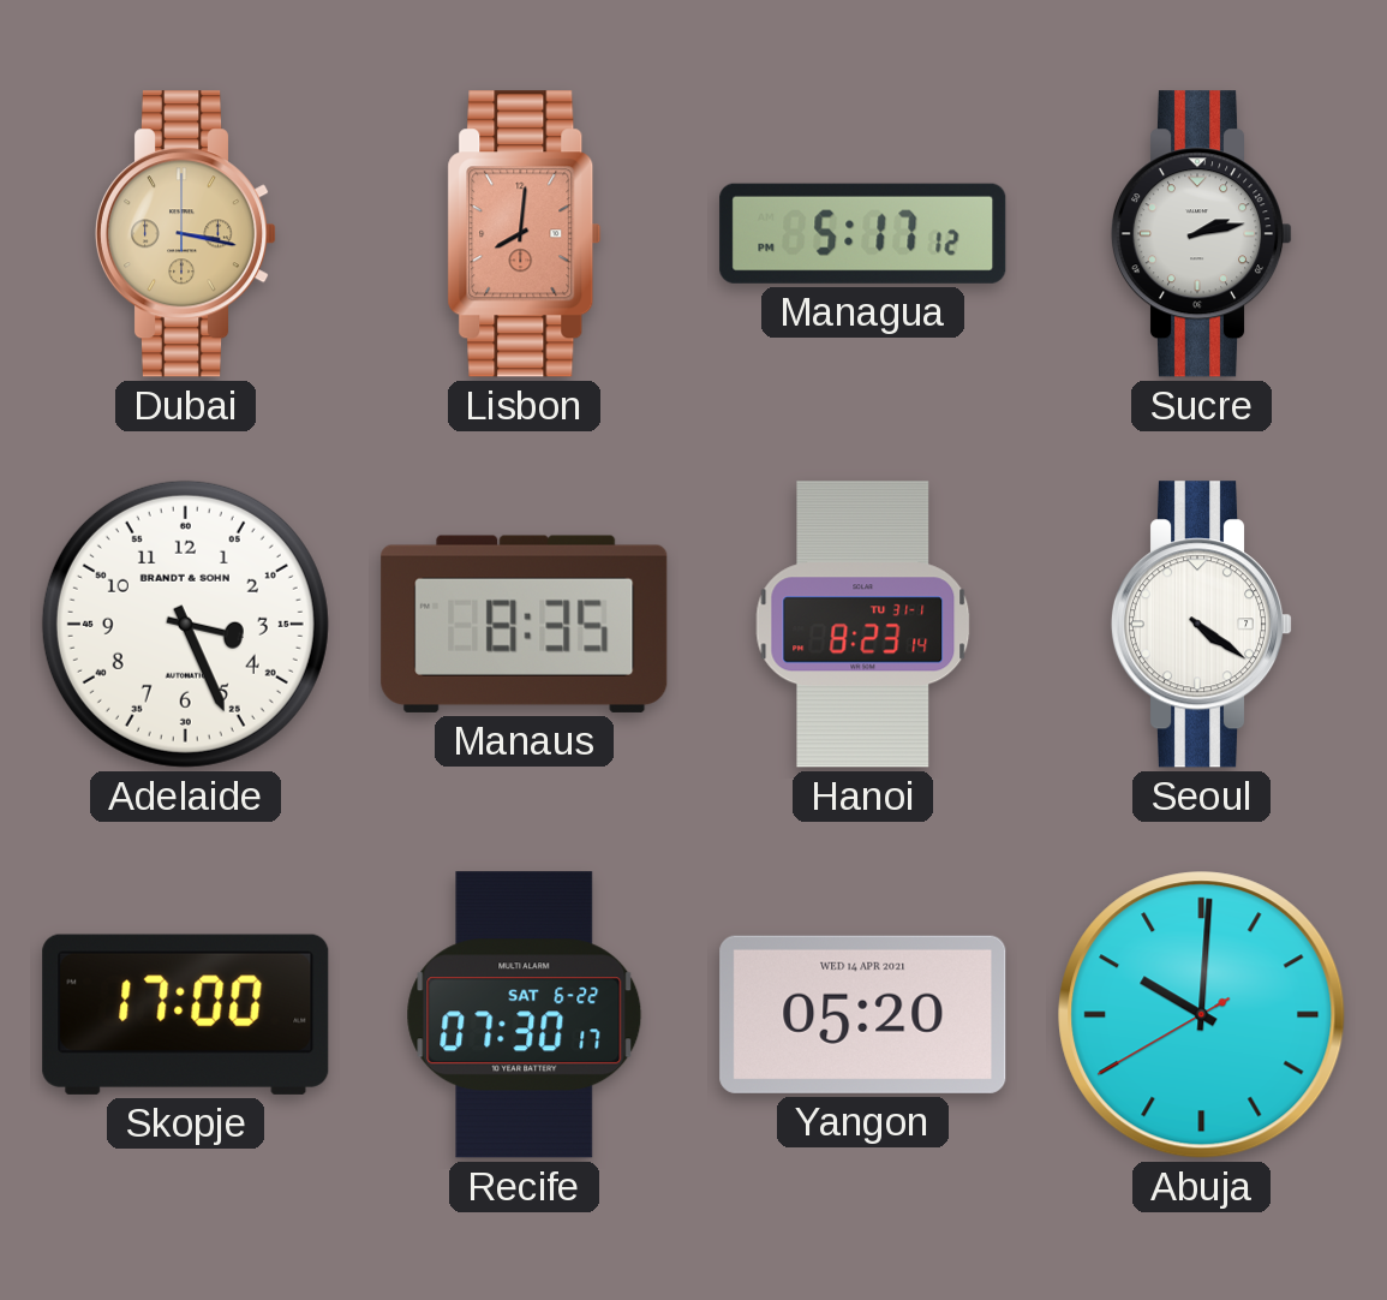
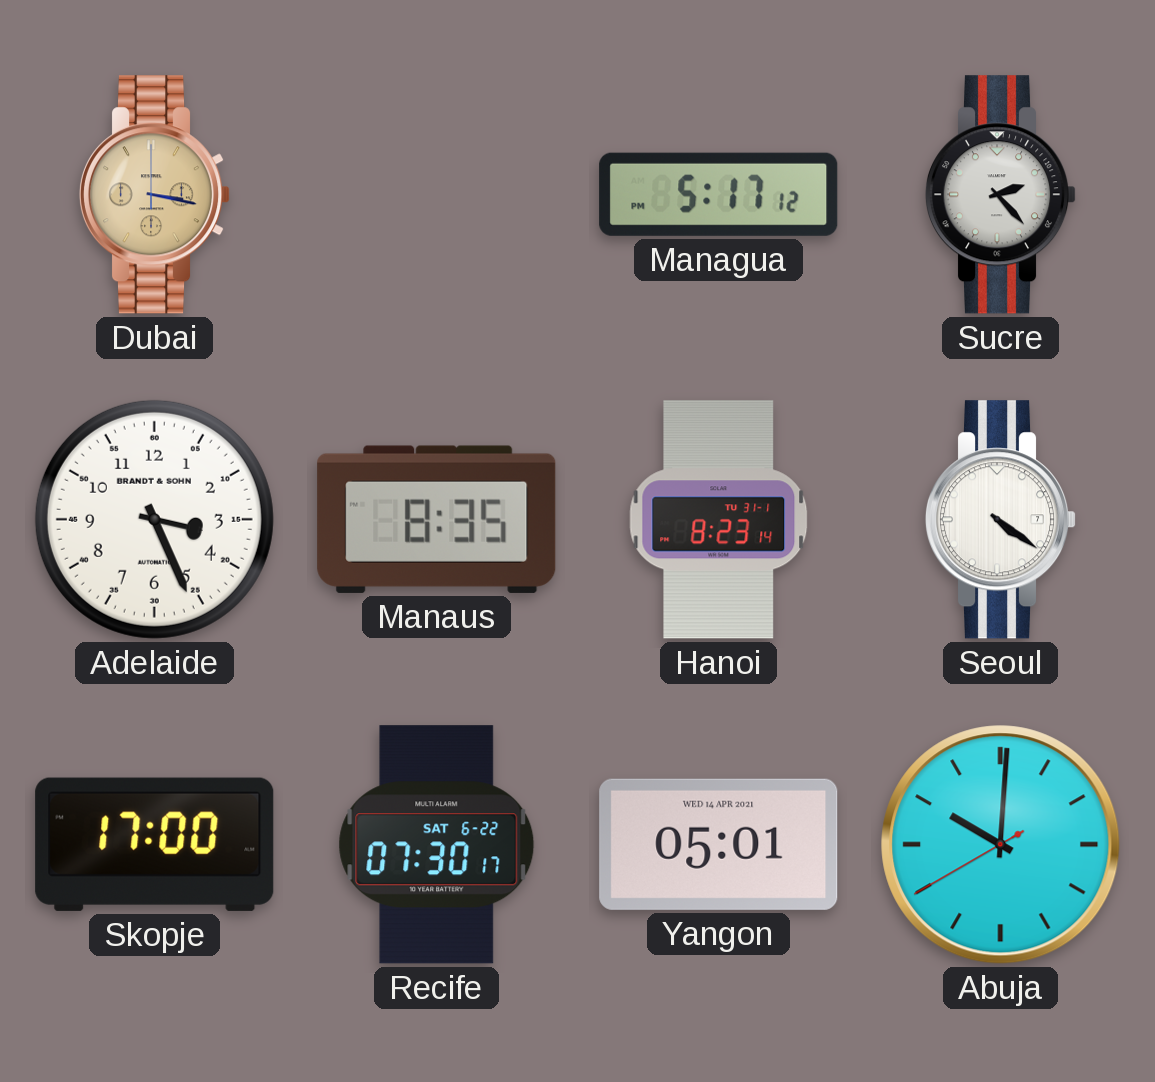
Lisbon: 8:01 -> none (525, 234)
Sucre: 2:13 -> 2:23 (1001, 195)
Yangon: 05:20 -> 05:01 (719, 844)
